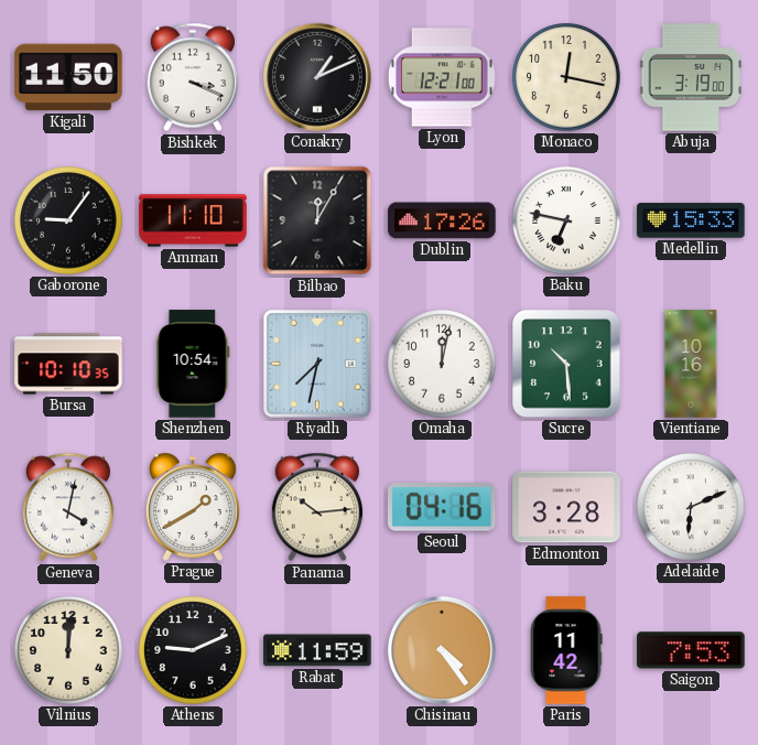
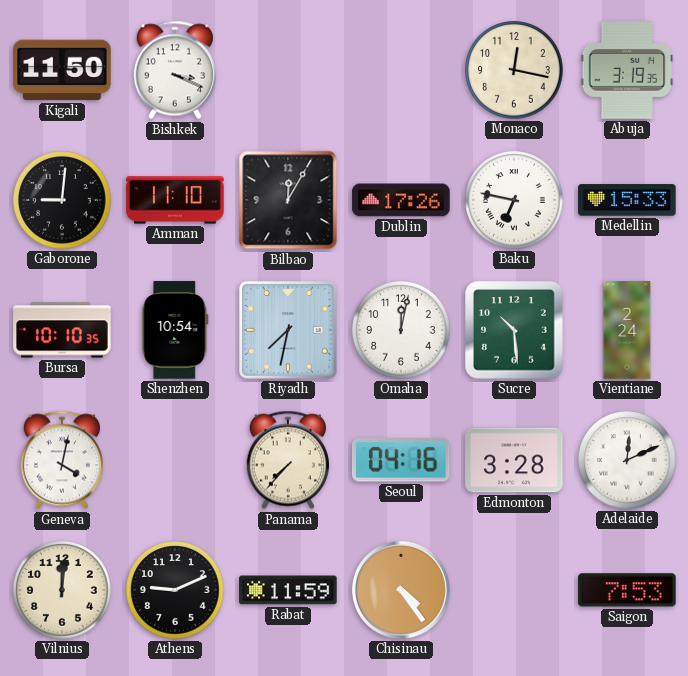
Conakry: 1:11 -> none (317, 77)
Lyon: 12:21 -> none (442, 77)
Abuja: 3:19:00 -> 3:19:35 (627, 70)
Gaborone: 9:06 -> 9:01 (62, 200)
Vientiane: 10:16 -> 2:24 (627, 330)
Prague: 1:40 -> none (193, 507)
Panama: 10:14 -> 7:37 (287, 460)
Adelaide: 6:11 -> 12:11 (627, 460)
Paris: 11:42 -> none (566, 650)
